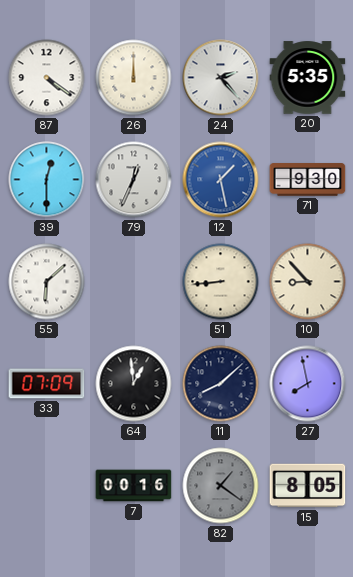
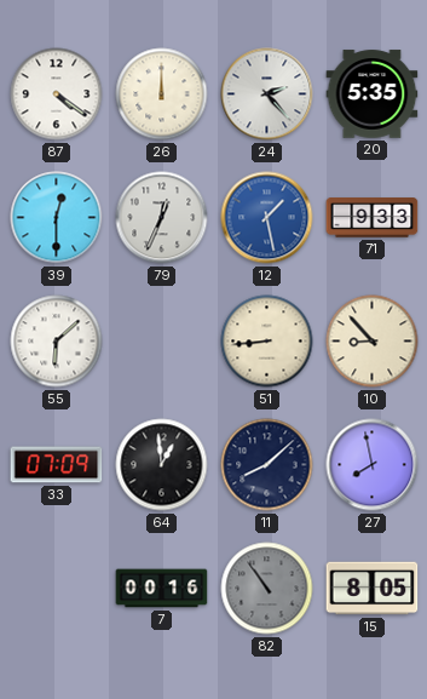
71: 9:30 -> 9:33 (373, 218)
82: 1:21 -> 10:54 (267, 589)
